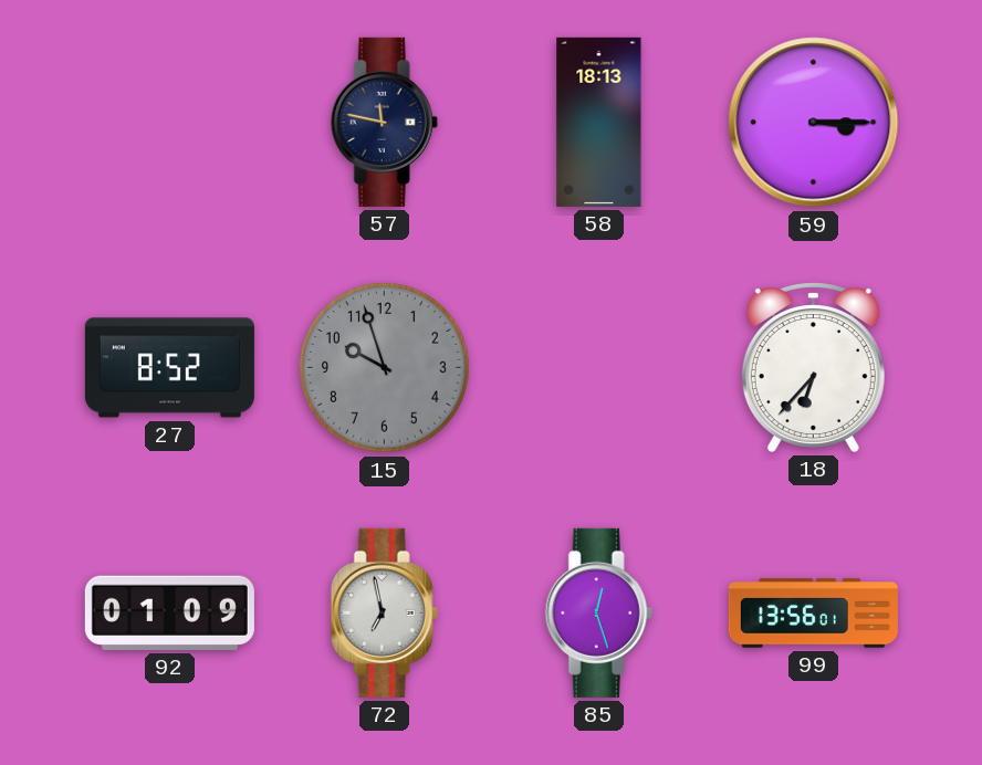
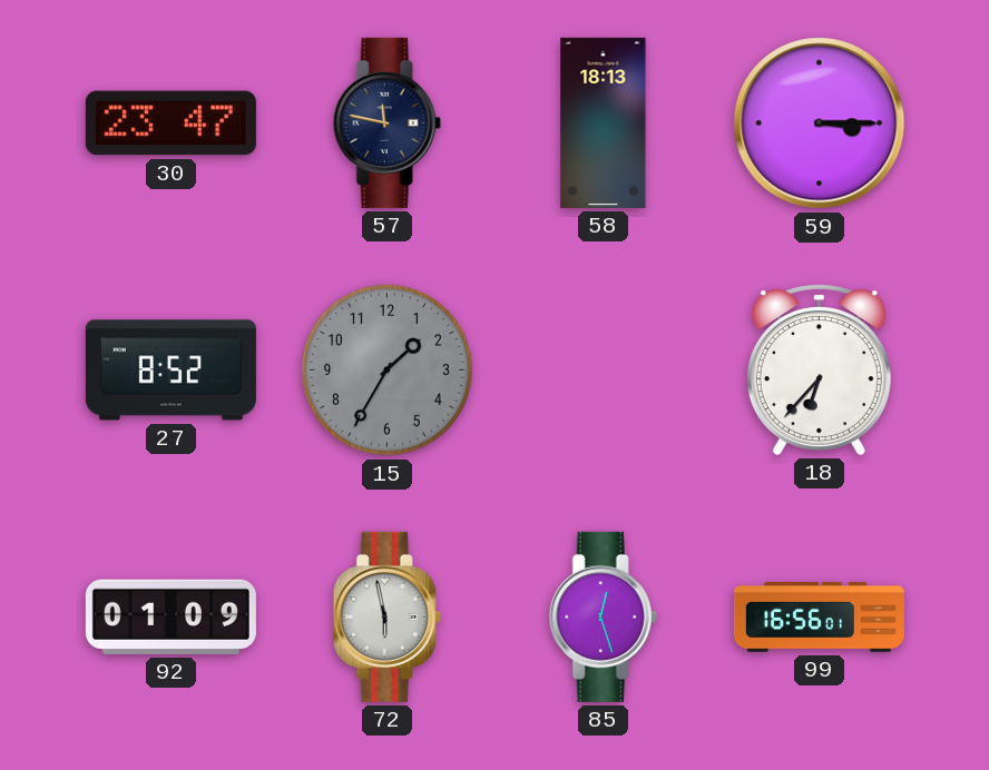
30: none -> 23:47 (170, 124)
15: 9:57 -> 1:35 (388, 371)
72: 6:58 -> 5:58 (386, 616)
99: 13:56 -> 16:56 (819, 618)
